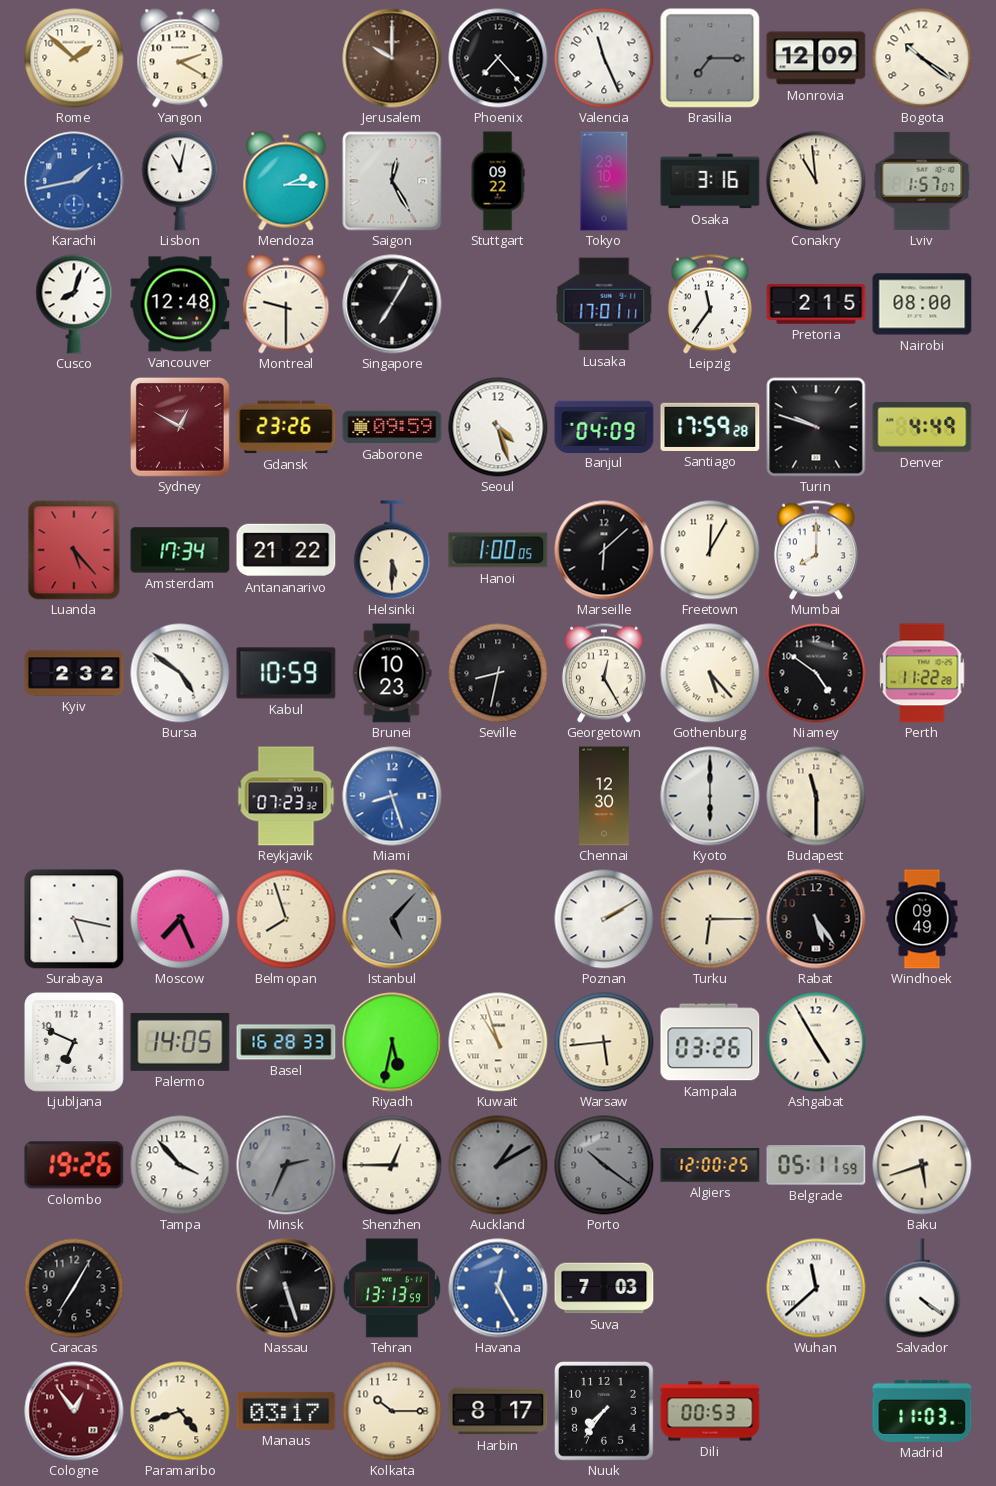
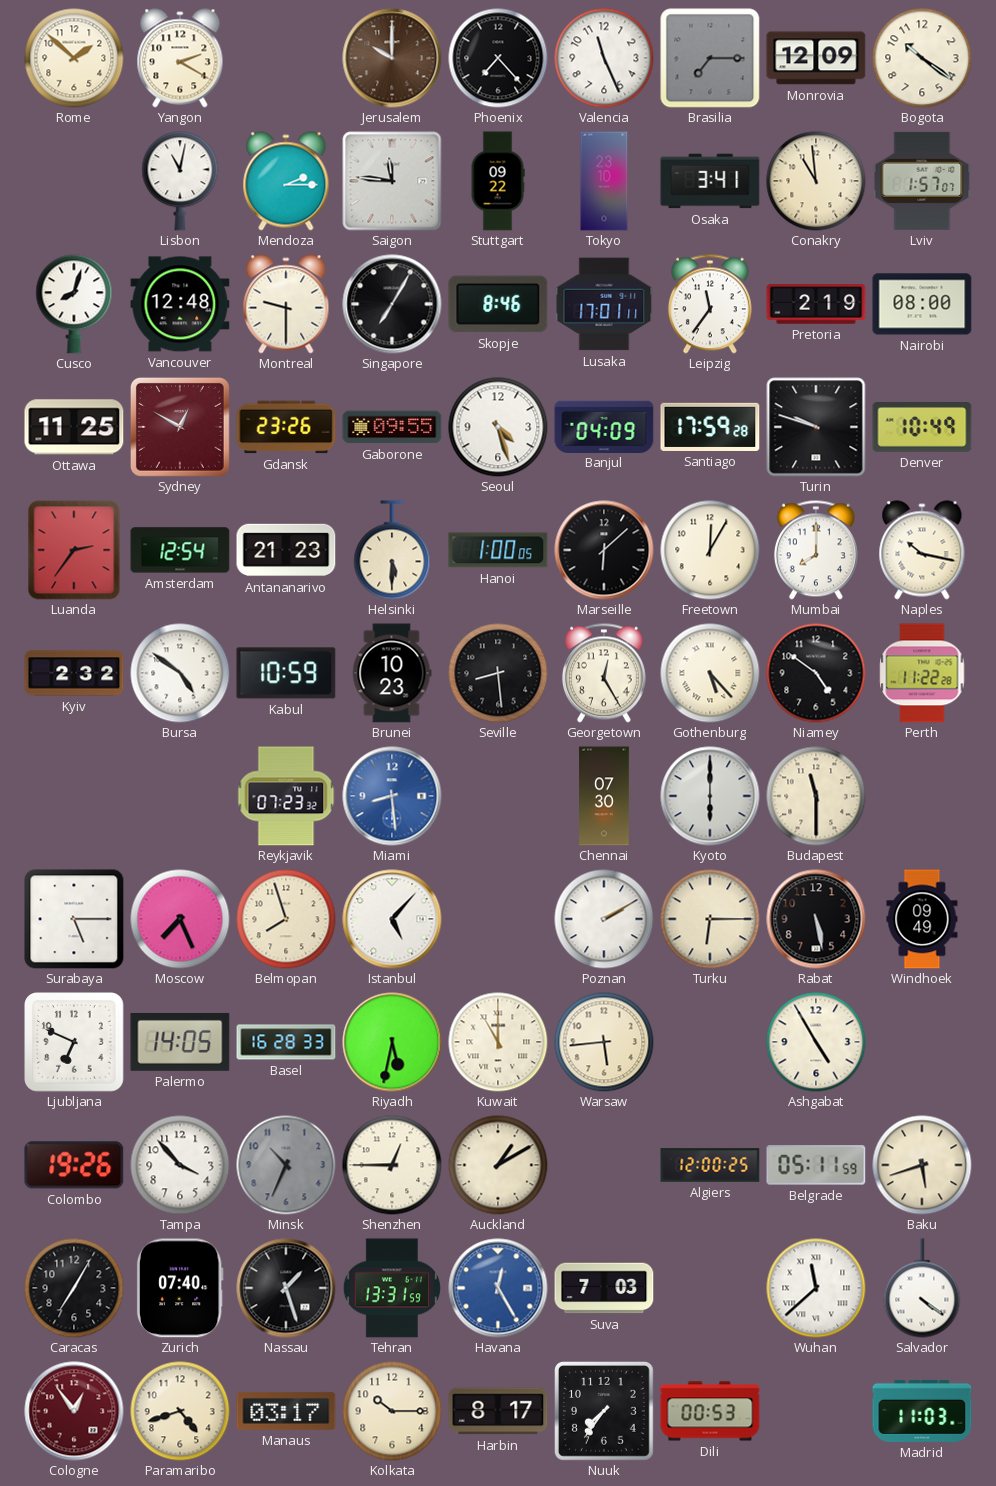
Karachi: 1:43 -> none (74, 181)
Saigon: 12:25 -> 11:46 (392, 181)
Osaka: 3:16 -> 3:41 (710, 181)
Skopje: none -> 8:46 (498, 304)
Pretoria: 2:15 -> 2:19 (816, 304)
Ottawa: none -> 11:25 (74, 427)
Gaborone: 09:59 -> 09:55 (392, 427)
Denver: 4:49 -> 10:49 (922, 428)
Luanda: 5:23 -> 2:36 (74, 550)
Amsterdam: 17:34 -> 12:54 (180, 550)
Antananarivo: 21:22 -> 21:23 (286, 550)
Naples: none -> 10:17 (922, 550)
Seville: 8:32 -> 8:29 (498, 673)
Miami: 8:27 -> 8:29 (392, 796)
Chennai: 12:30 -> 07:30 (604, 796)
Surabaya: 5:17 -> 5:15 (74, 919)
Istanbul dial: grey -> white (392, 919)
Rabat: 5:24 -> 5:28 (816, 919)
Kuwait: 10:57 -> 11:00 (498, 1042)
Kampala: 03:26 -> none (710, 1042)
Minsk: 2:34 -> 10:34 (286, 1165)
Auckland dial: grey -> cream (498, 1165)
Porto: 10:21 -> none (604, 1165)
Zurich: none -> 07:40 (180, 1288)
Nassau: 5:27 -> 1:27 (286, 1288)
Tehran: 13:13 -> 13:31 (392, 1288)
